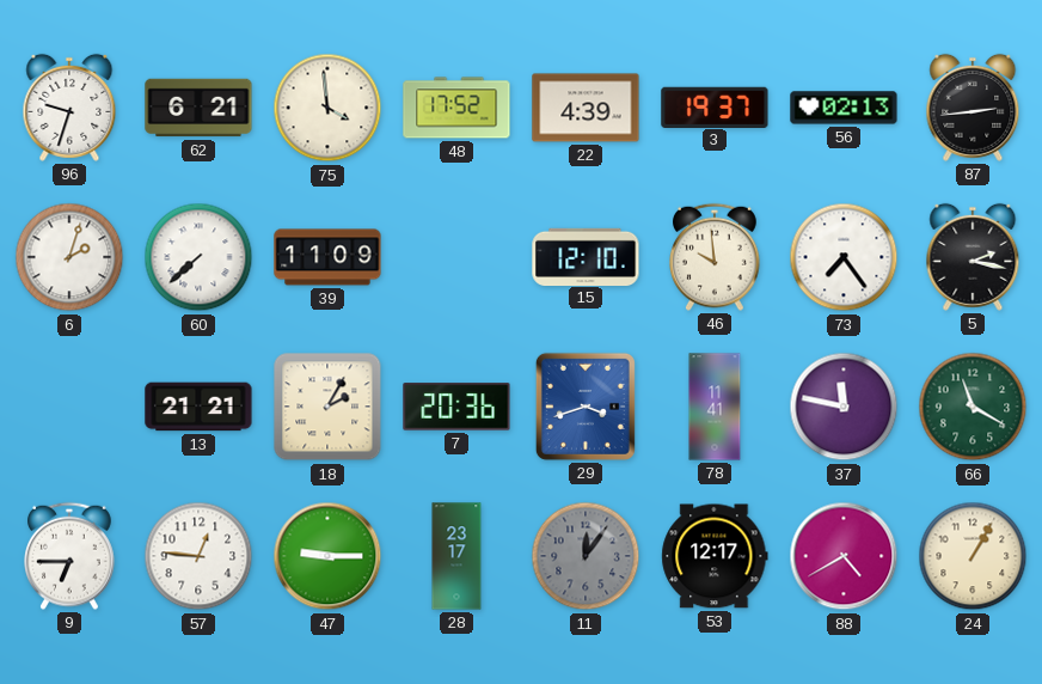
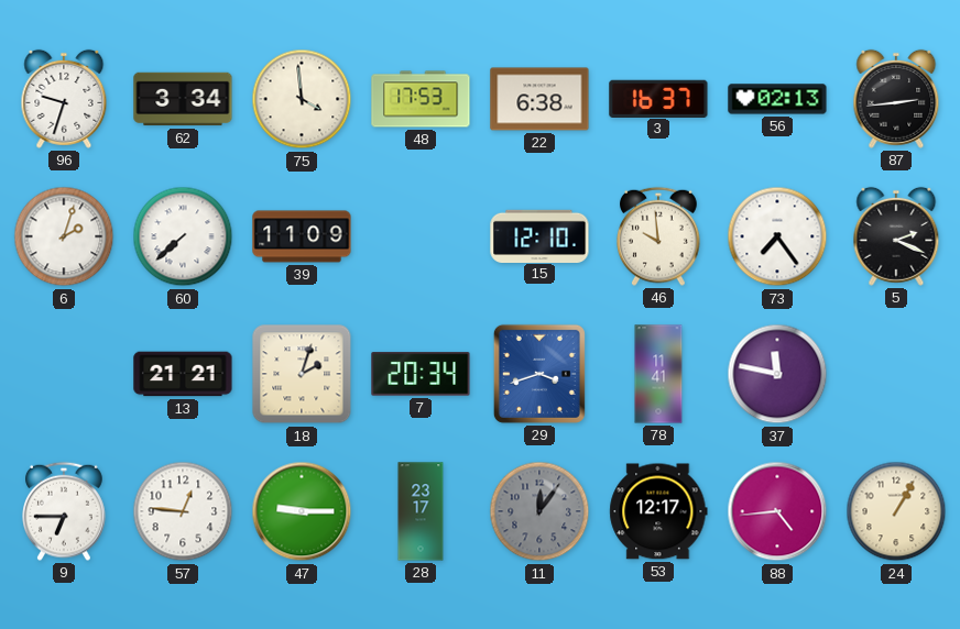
62: 6:21 -> 3:34 (183, 99)
48: 17:52 -> 17:53 (421, 99)
22: 4:39 -> 6:38 (539, 99)
3: 19:37 -> 16:37 (658, 98)
5: 2:17 -> 2:19 (896, 236)
18: 2:05 -> 2:03 (302, 374)
7: 20:36 -> 20:34 (421, 374)
66: 11:20 -> none (973, 407)
88: 4:40 -> 4:44 (777, 511)
